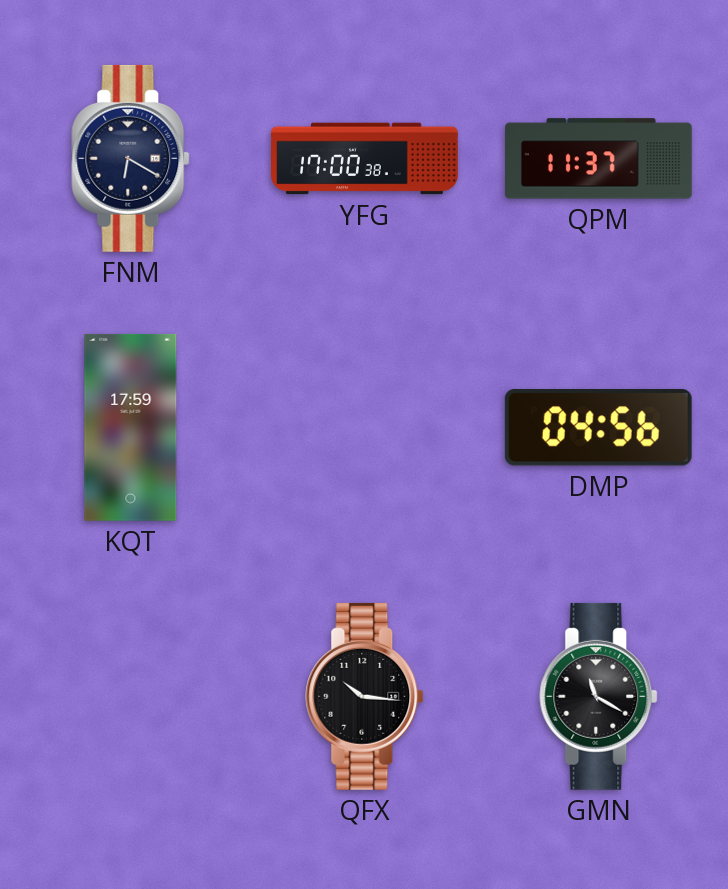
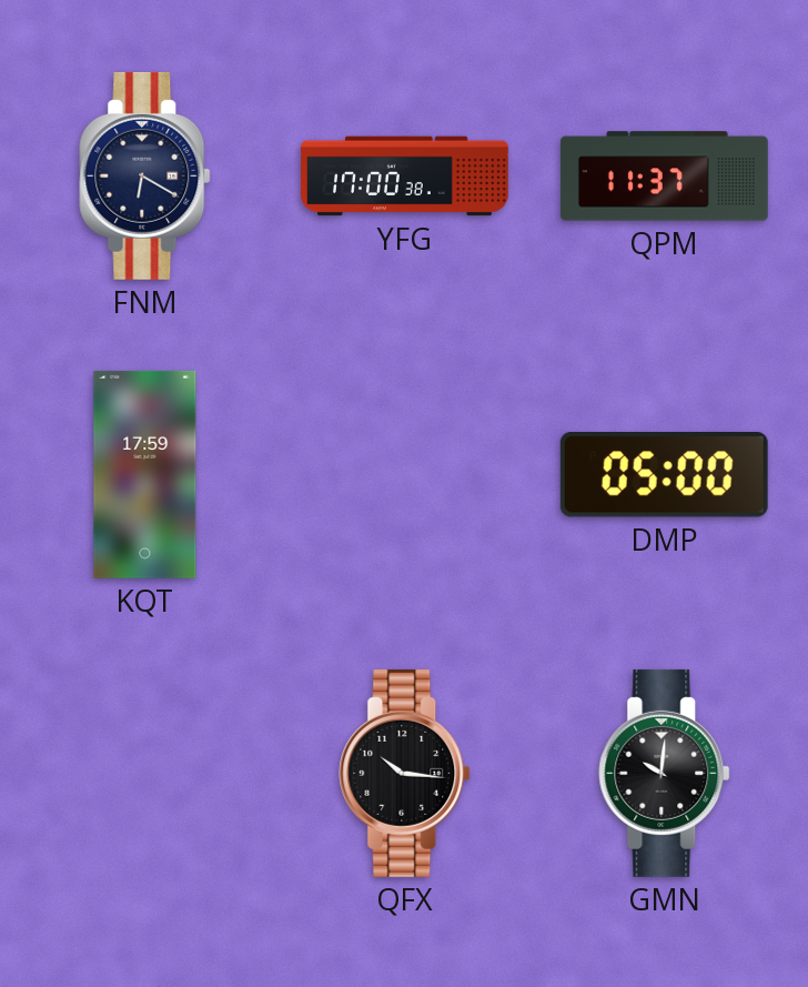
DMP: 04:56 -> 05:00 (664, 475)
GMN: 11:20 -> 10:01 (665, 773)
